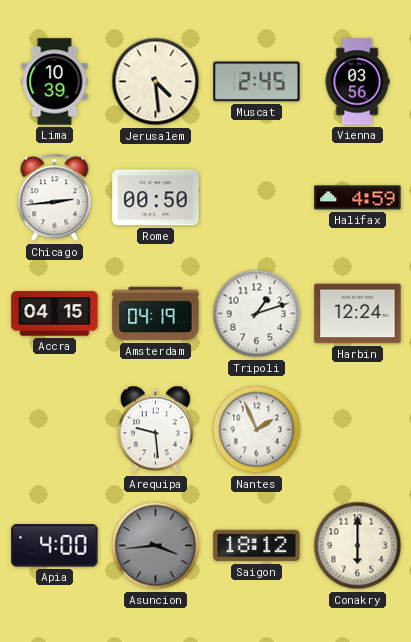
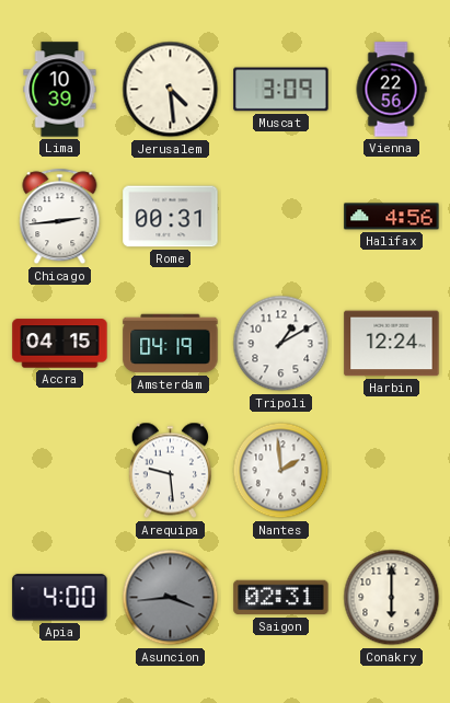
Muscat: 2:45 -> 3:09 (281, 90)
Vienna: 03:56 -> 22:56 (391, 90)
Rome: 00:50 -> 00:31 (171, 217)
Halifax: 4:59 -> 4:56 (392, 217)
Tripoli: 1:12 -> 1:10 (281, 344)
Nantes: 1:56 -> 1:59 (281, 471)
Saigon: 18:12 -> 02:31 (281, 598)
